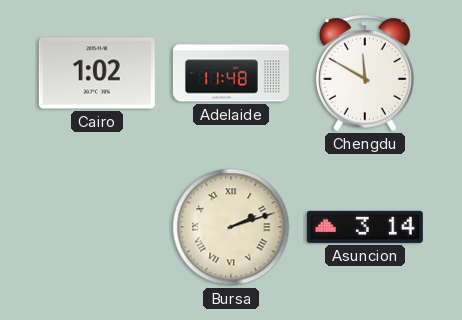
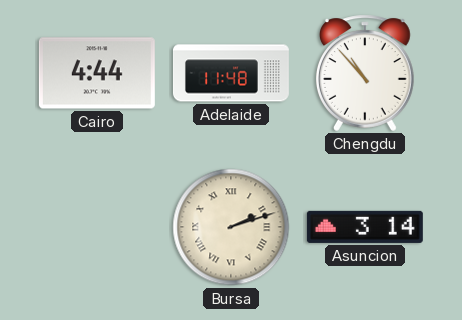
Cairo: 1:02 -> 4:44 (97, 73)
Chengdu: 11:50 -> 10:53 (365, 73)
